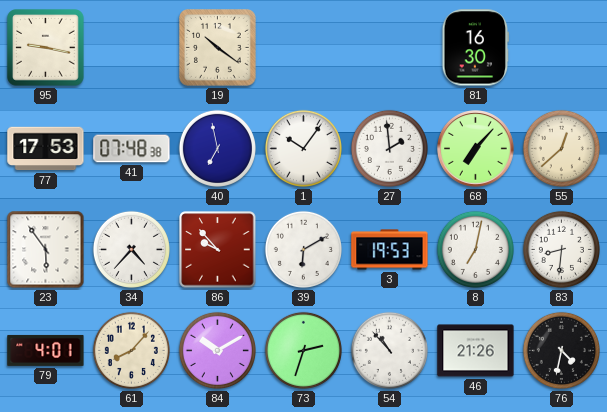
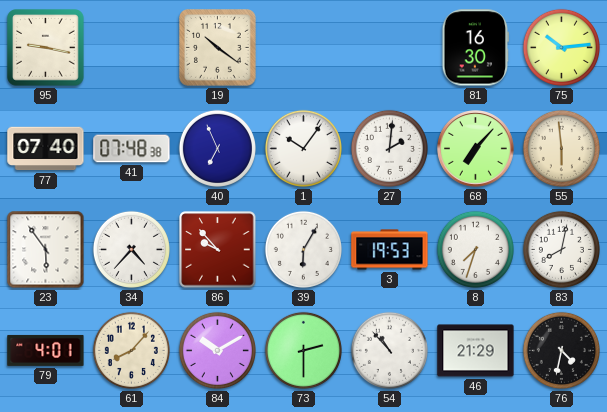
75: none -> 10:14 (561, 47)
77: 17:53 -> 07:40 (46, 149)
40: 6:58 -> 6:56 (217, 148)
27: 1:59 -> 2:01 (389, 148)
55: 12:38 -> 5:59 (561, 148)
39: 6:10 -> 6:05 (303, 249)
8: 7:02 -> 7:33 (475, 249)
83: 8:31 -> 8:02 (561, 249)
73: 2:33 -> 2:30 (303, 350)
46: 21:26 -> 21:29 (476, 351)
